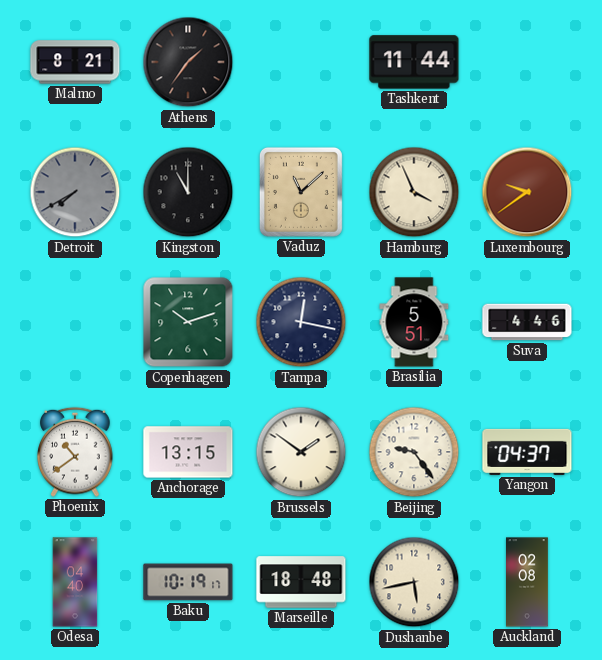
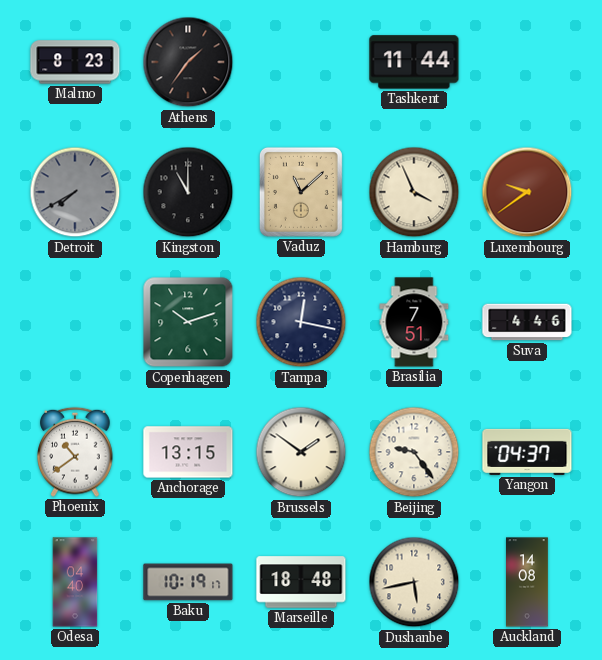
Malmo: 8:21 -> 8:23 (75, 62)
Brasilia: 5:51 -> 7:51 (414, 322)
Auckland: 02:08 -> 14:08 (528, 582)
